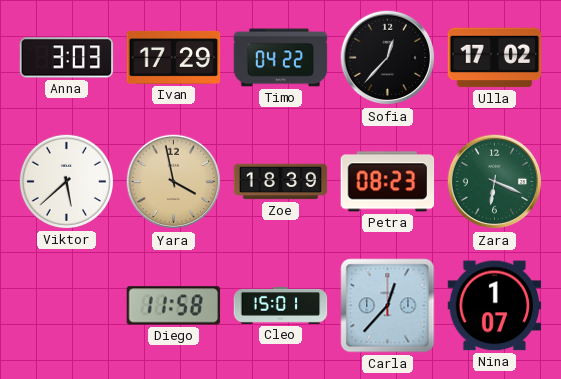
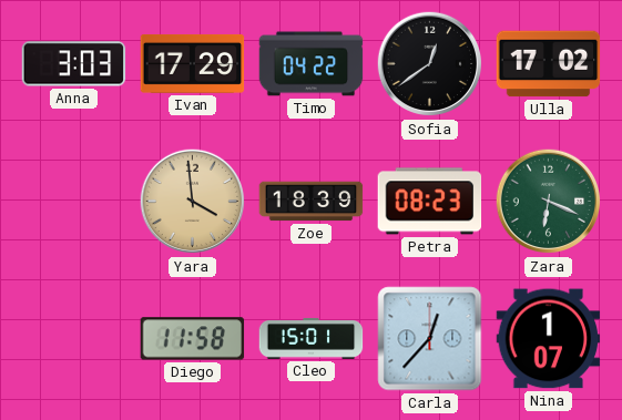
Sofia: 12:37 -> 12:39 (430, 64)
Viktor: 5:38 -> none (66, 181)
Yara: 3:58 -> 3:59 (193, 202)
